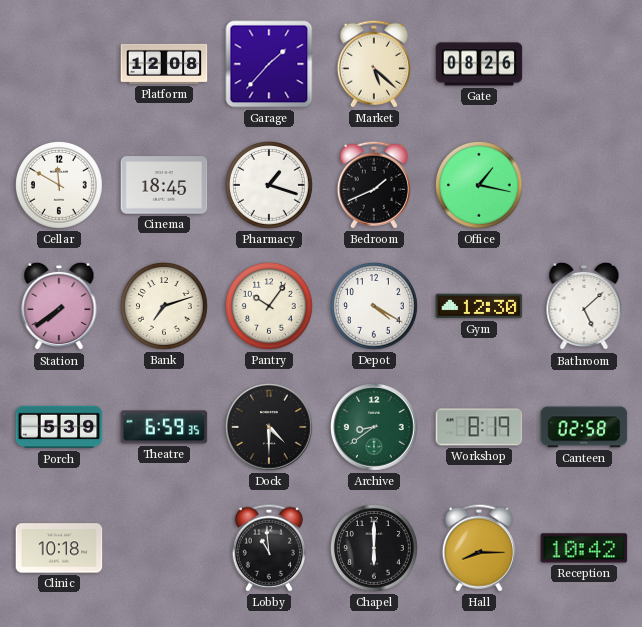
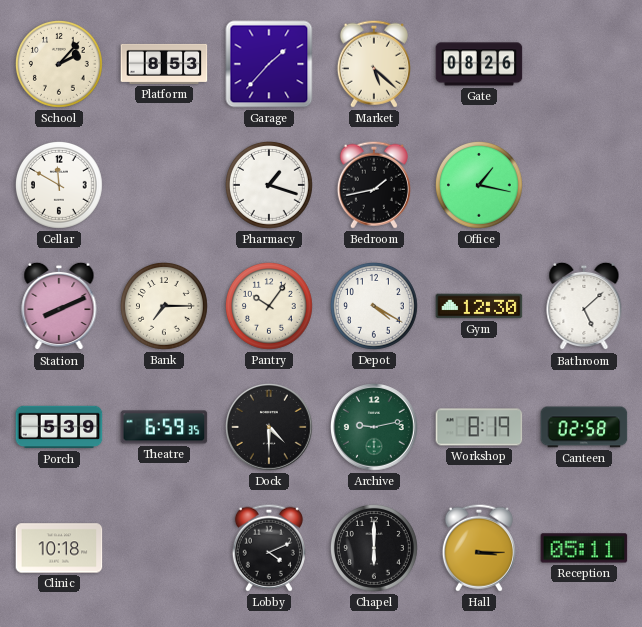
School: none -> 2:07 (60, 65)
Platform: 12:08 -> 8:53 (164, 64)
Cinema: 18:45 -> none (164, 185)
Bedroom: 1:41 -> 1:43 (374, 185)
Station: 7:39 -> 8:11 (59, 306)
Bank: 7:12 -> 7:15 (165, 307)
Archive: 8:39 -> 9:13 (375, 428)
Lobby: 10:59 -> 4:11 (269, 548)
Hall: 8:15 -> 3:15 (479, 548)
Reception: 10:42 -> 05:11 (584, 548)
